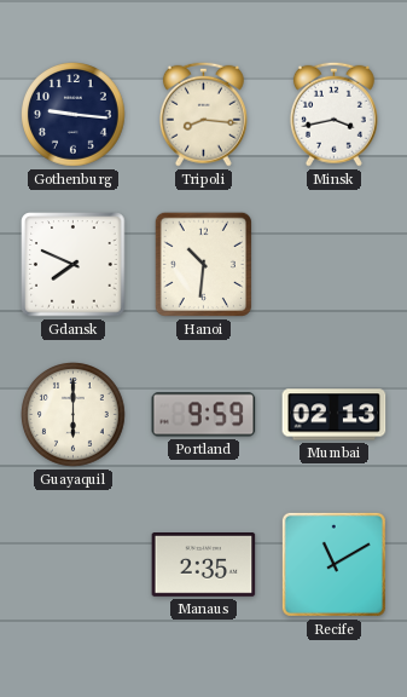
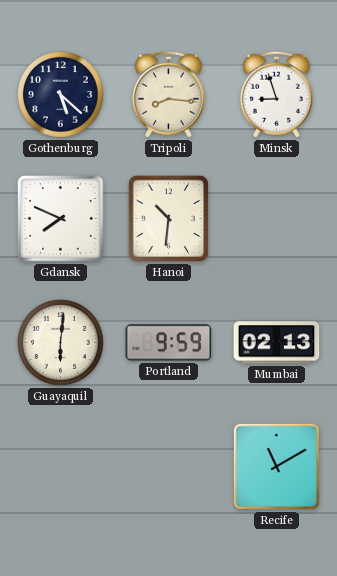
Gothenburg: 9:16 -> 5:22 (61, 95)
Minsk: 3:43 -> 8:57 (276, 94)
Guayaquil: 6:00 -> 6:01 (61, 343)
Manaus: 2:35 -> none (204, 565)
